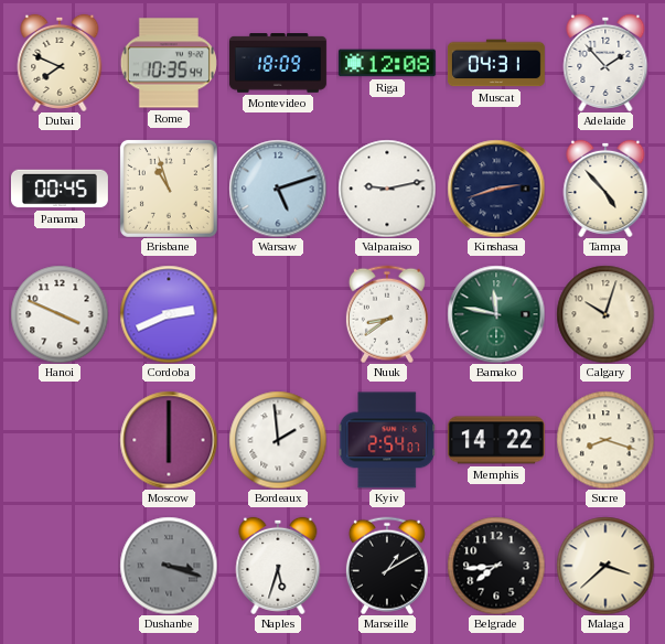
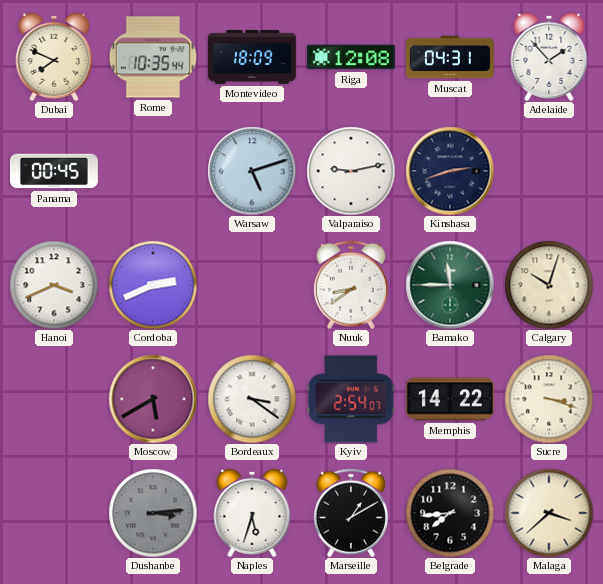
Brisbane: 10:57 -> none (169, 189)
Tampa: 4:53 -> none (605, 189)
Hanoi: 3:49 -> 3:41 (54, 285)
Bamako: 11:47 -> 11:45 (450, 285)
Moscow: 6:00 -> 5:40 (153, 399)
Bordeaux: 1:59 -> 3:21 (252, 399)
Sucre: 8:18 -> 3:18 (549, 399)
Dushanbe: 3:18 -> 3:14 (153, 513)
